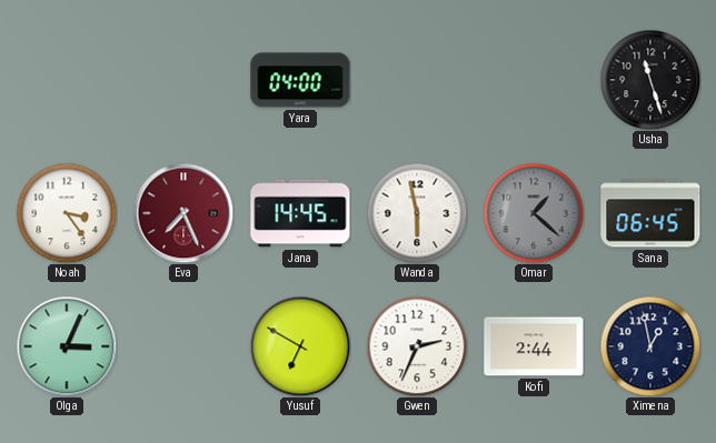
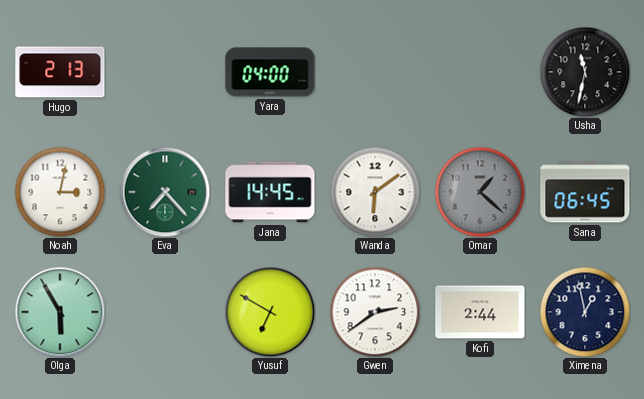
Hugo: none -> 2:13 (60, 72)
Usha: 11:27 -> 11:32 (585, 72)
Noah: 3:24 -> 3:02 (60, 192)
Eva: 7:26 -> 7:23 (165, 192)
Eva dial: burgundy -> green (165, 192)
Wanda: 5:58 -> 6:09 (375, 192)
Olga: 3:04 -> 5:55 (60, 312)
Gwen: 2:34 -> 2:39 (375, 312)
